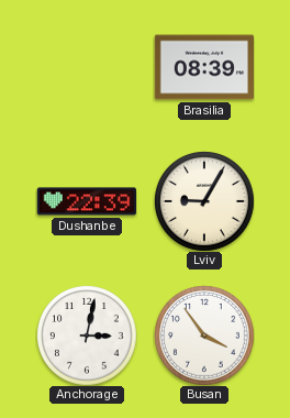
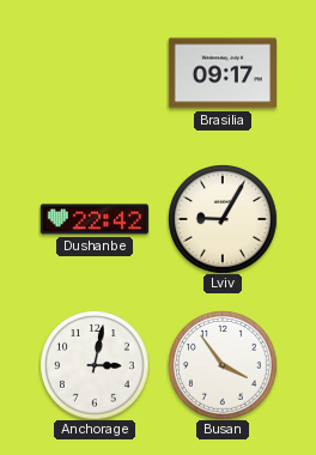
Brasilia: 08:39 -> 09:17 (221, 73)
Dushanbe: 22:39 -> 22:42 (93, 219)
